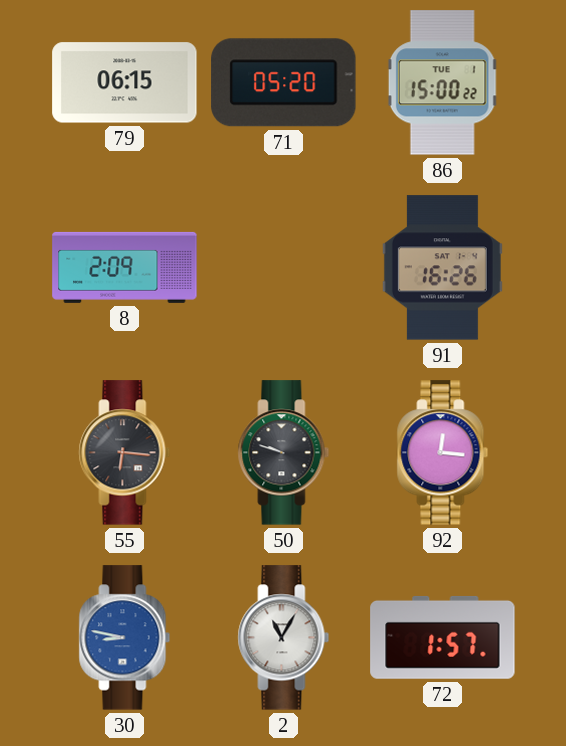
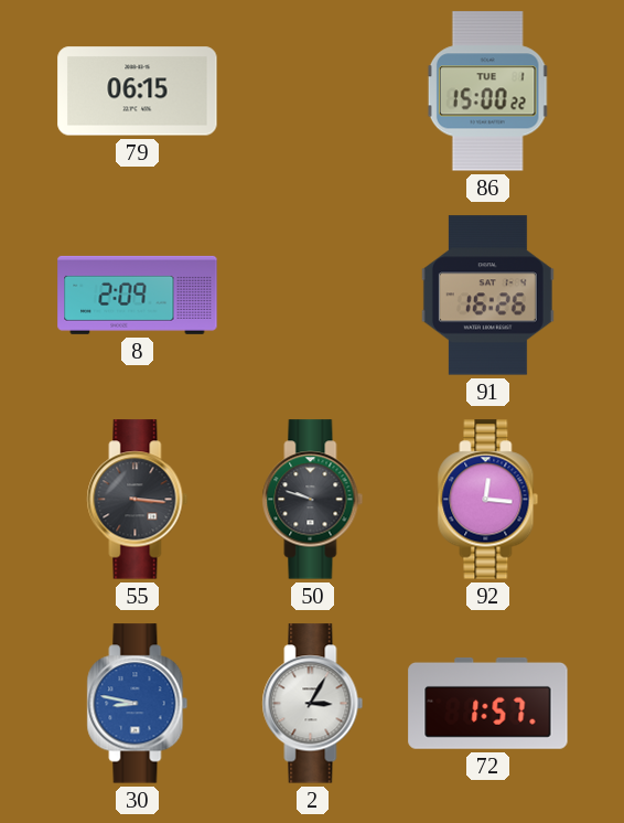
71: 05:20 -> none (284, 83)
55: 6:16 -> 3:16 (138, 500)
2: 11:05 -> 3:05 (313, 704)
